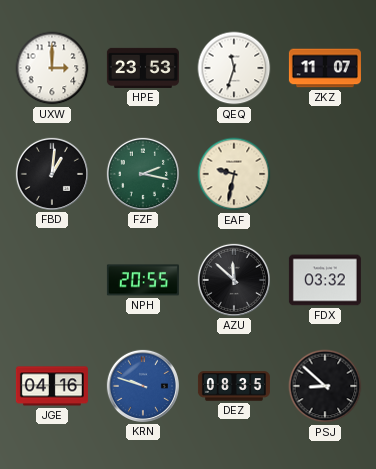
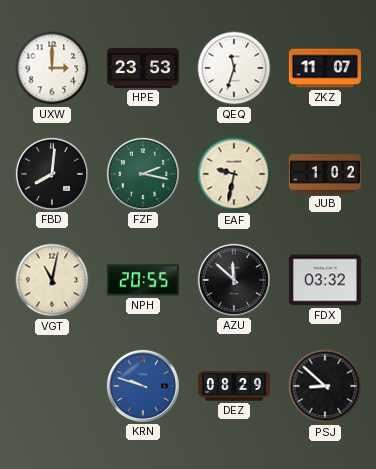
FBD: 1:01 -> 8:01 (52, 174)
JUB: none -> 1:02 (325, 174)
VGT: none -> 11:02 (52, 280)
JGE: 04:16 -> none (52, 386)
DEZ: 08:35 -> 08:29 (234, 386)
